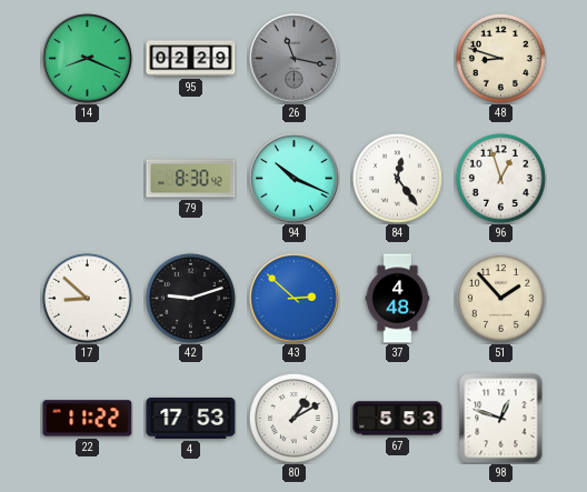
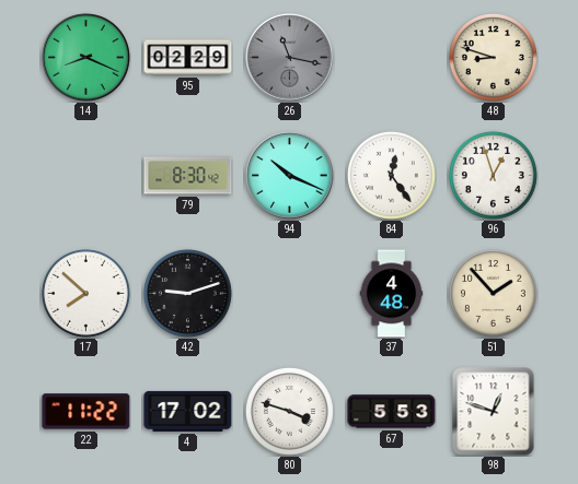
17: 8:52 -> 7:52 (85, 293)
43: 2:52 -> none (295, 299)
4: 17:53 -> 17:02 (188, 411)
80: 1:10 -> 3:48 (289, 411)
